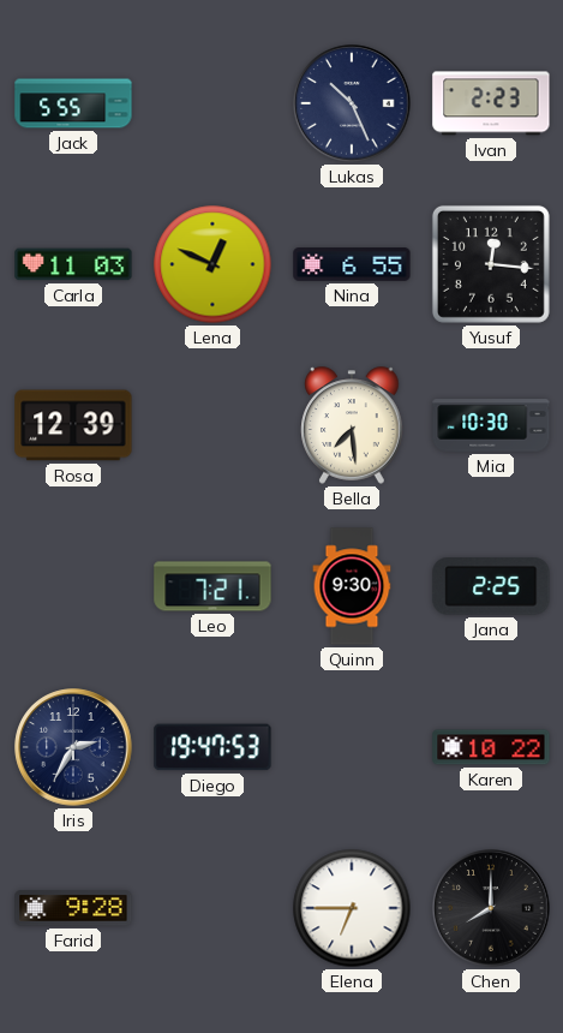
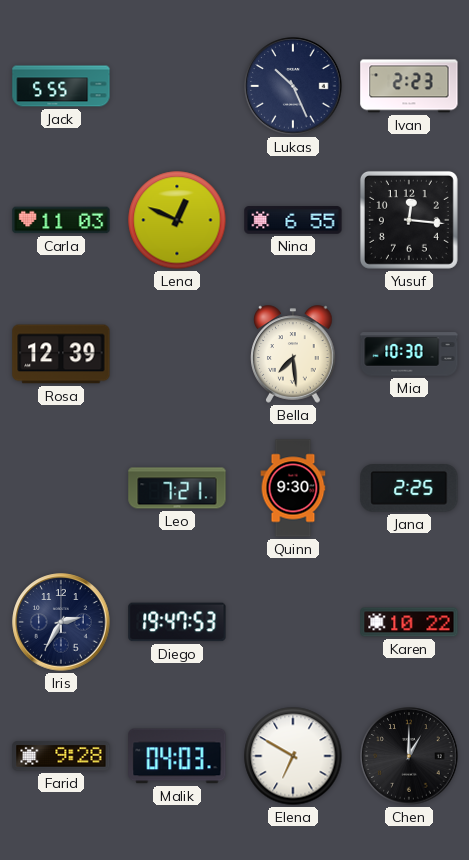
Malik: none -> 04:03 (177, 756)
Elena: 6:45 -> 6:50 (293, 756)
Chen: 8:00 -> 1:00 (409, 756)
